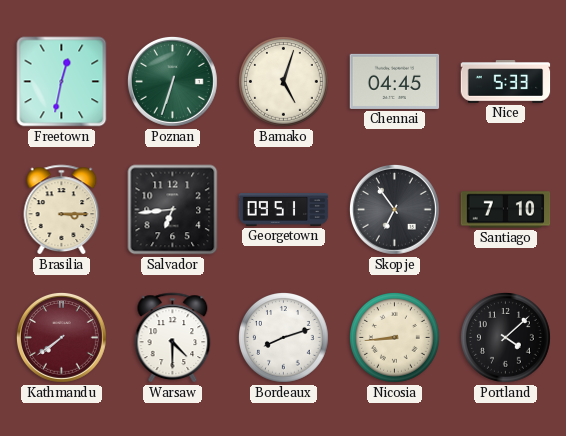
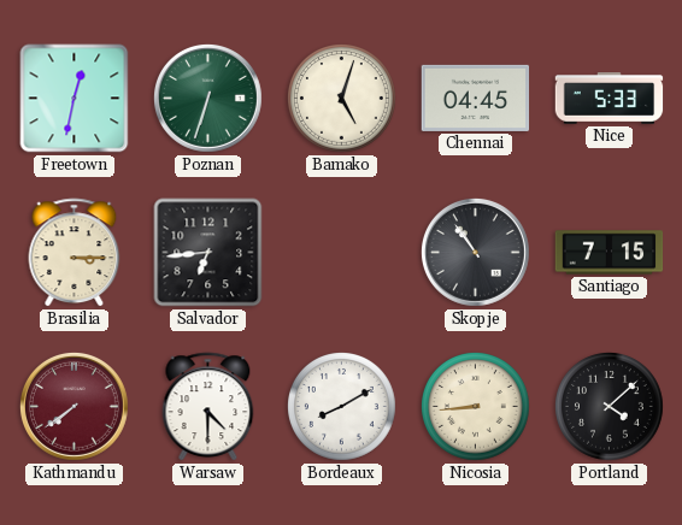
Georgetown: 09:51 -> none (284, 210)
Skopje: 6:54 -> 10:54 (476, 253)
Santiago: 7:10 -> 7:15 (610, 253)
Bordeaux: 8:12 -> 8:10 (342, 407)
